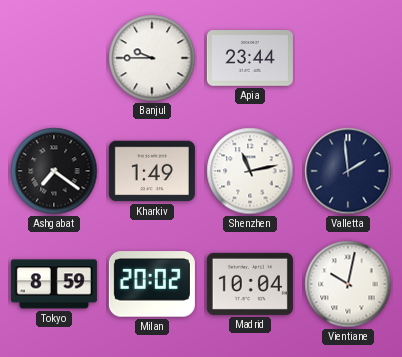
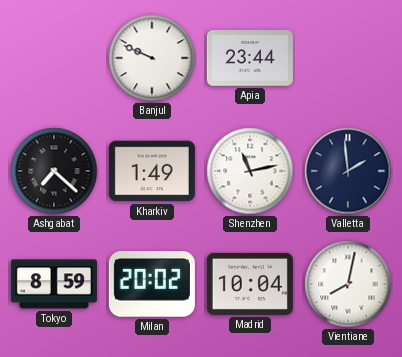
Banjul: 9:45 -> 9:49 (152, 58)
Ashgabat: 7:21 -> 7:22 (54, 171)
Vientiane: 10:02 -> 8:02 (348, 284)
